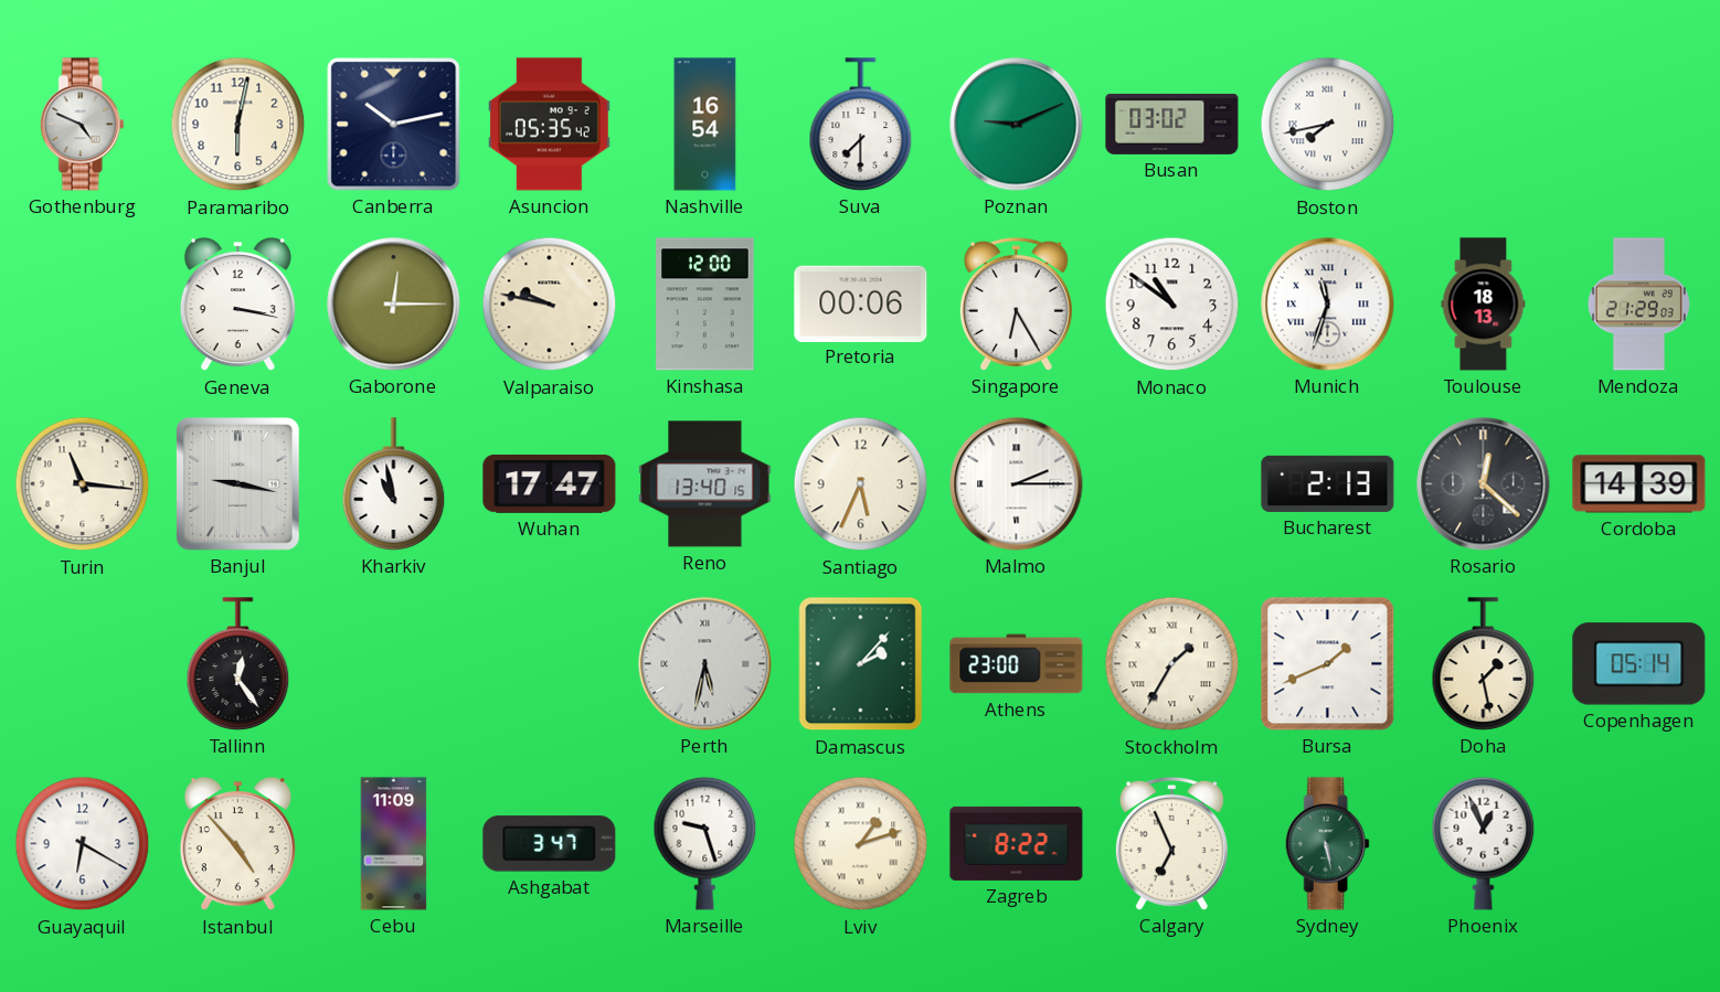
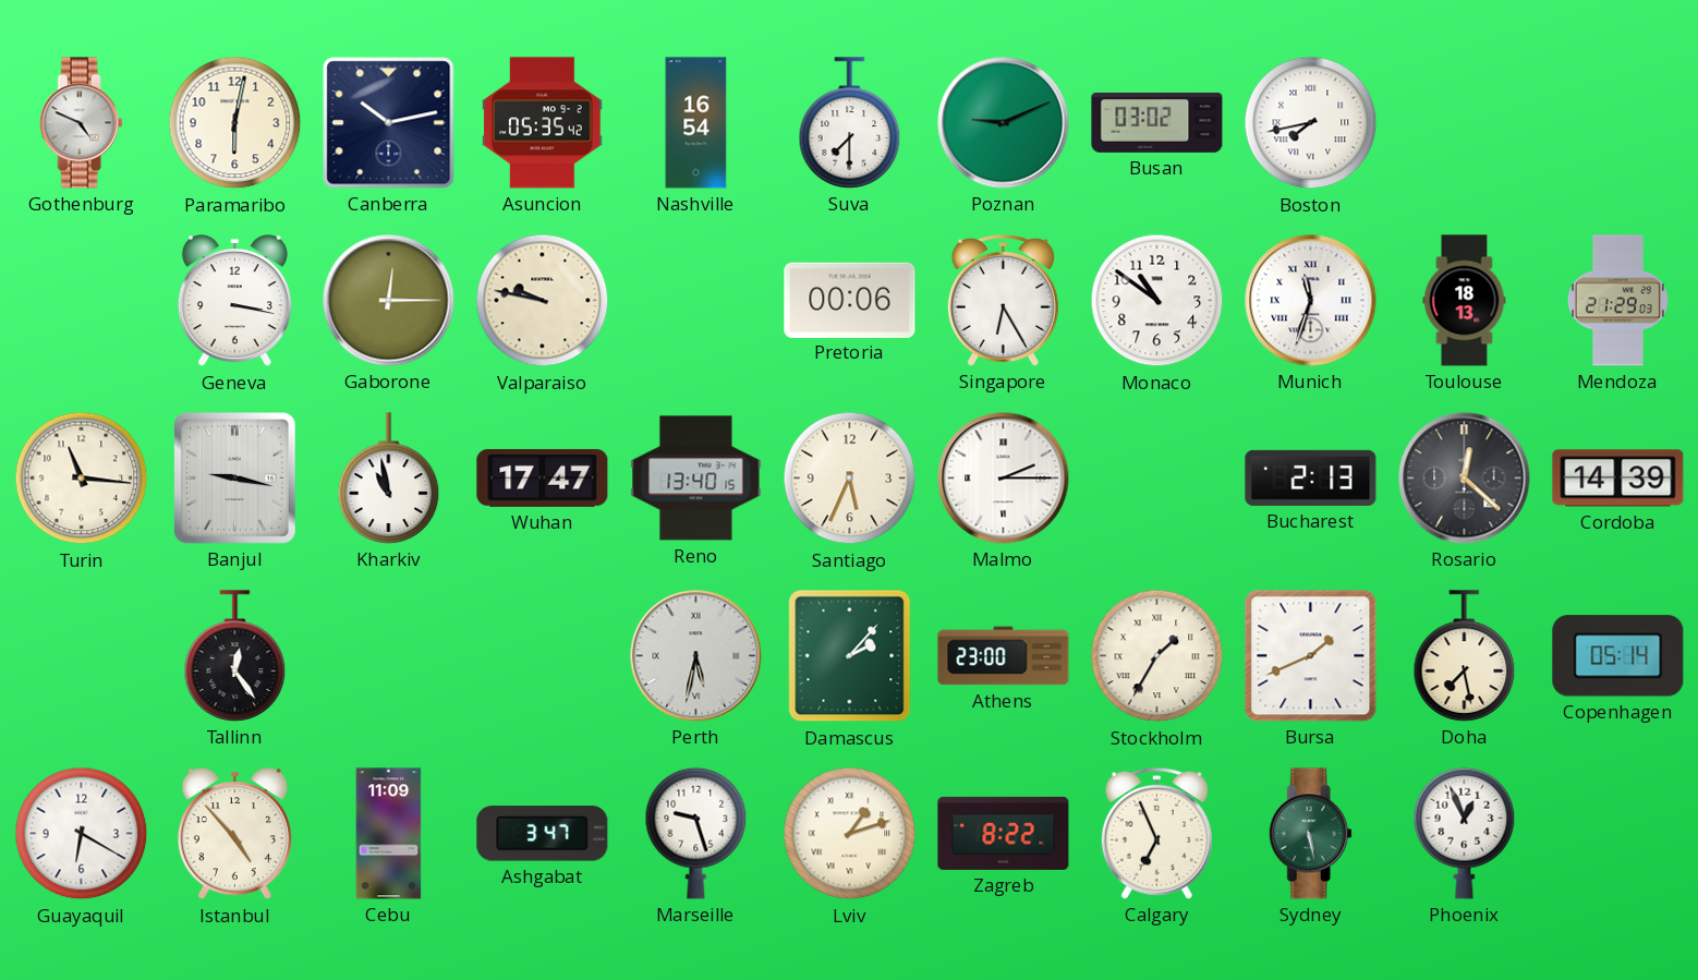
Kinshasa: 12:00 -> none (705, 305)
Doha: 1:28 -> 7:28 (1465, 656)
